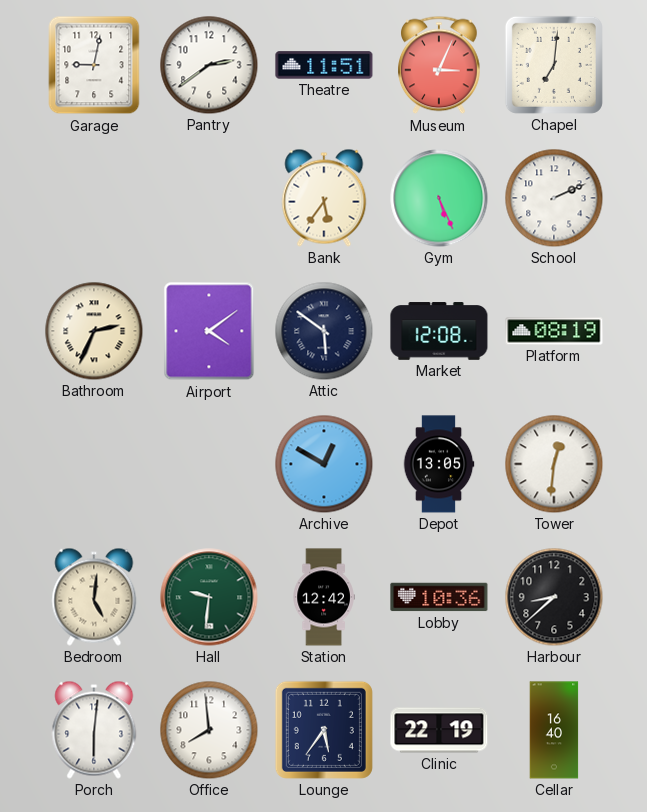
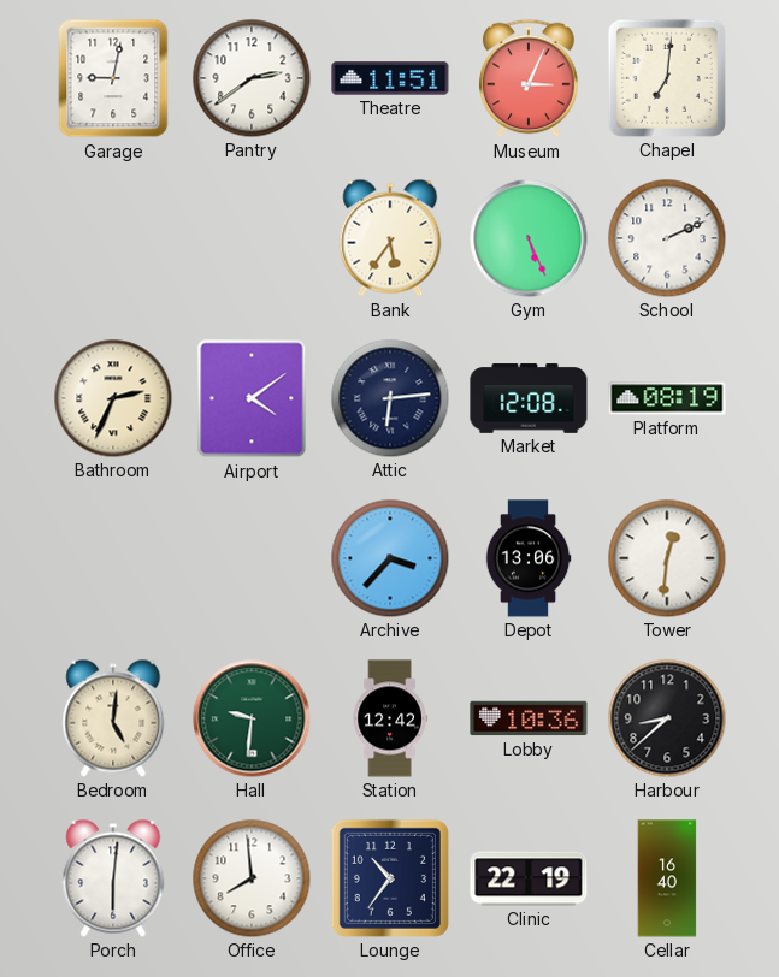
Attic: 5:51 -> 6:14 (390, 398)
Archive: 12:50 -> 3:37 (390, 558)
Depot: 13:05 -> 13:06 (529, 558)
Lounge: 5:36 -> 10:36 (390, 878)
